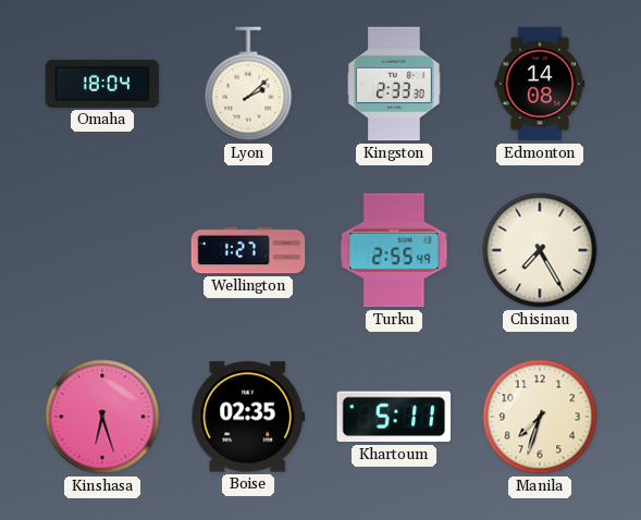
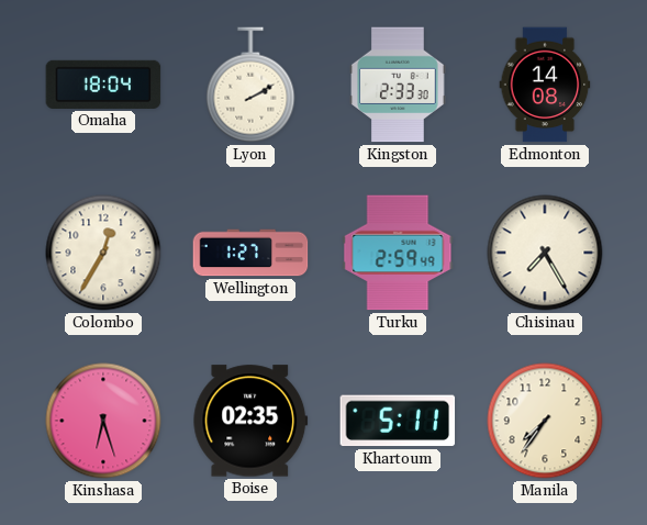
Lyon: 2:08 -> 2:10 (250, 85)
Colombo: none -> 12:35 (103, 253)
Turku: 2:55 -> 2:59 (398, 253)
Manila: 7:33 -> 7:36 (545, 421)
